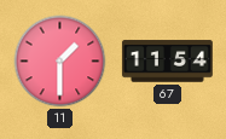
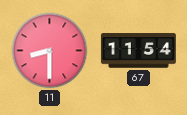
11: 1:30 -> 8:30 (50, 51)
